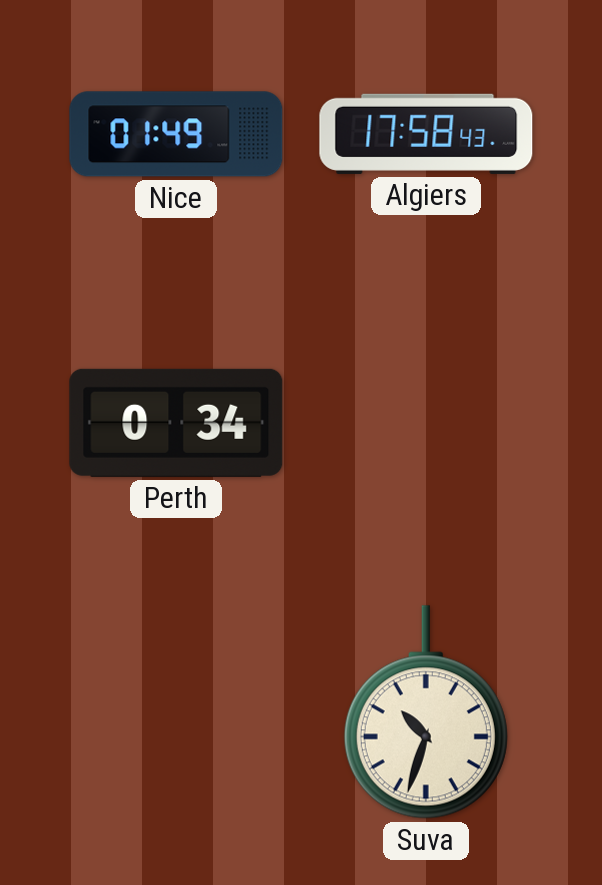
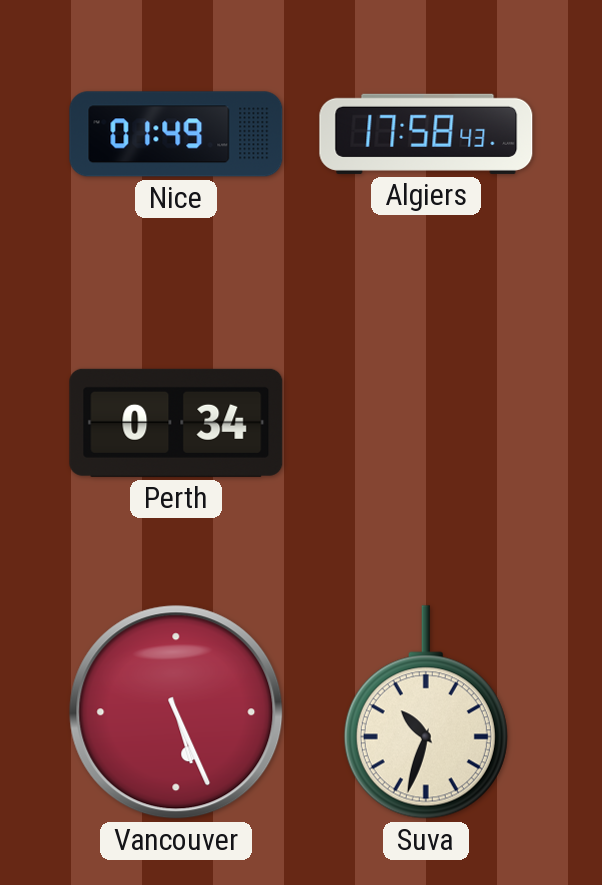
Vancouver: none -> 5:26 (176, 712)
